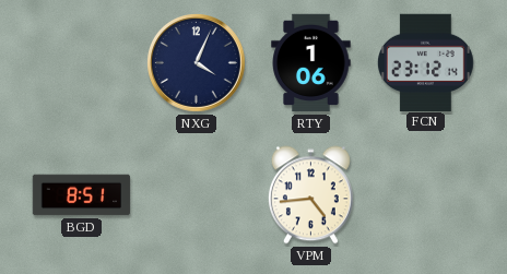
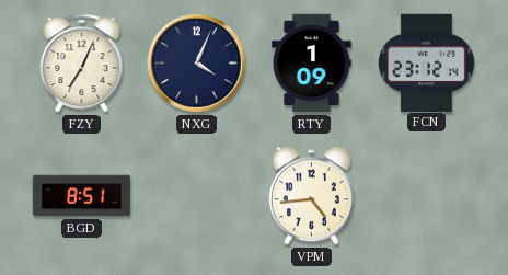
FZY: none -> 7:04 (82, 64)
RTY: 1:06 -> 1:09 (312, 64)
